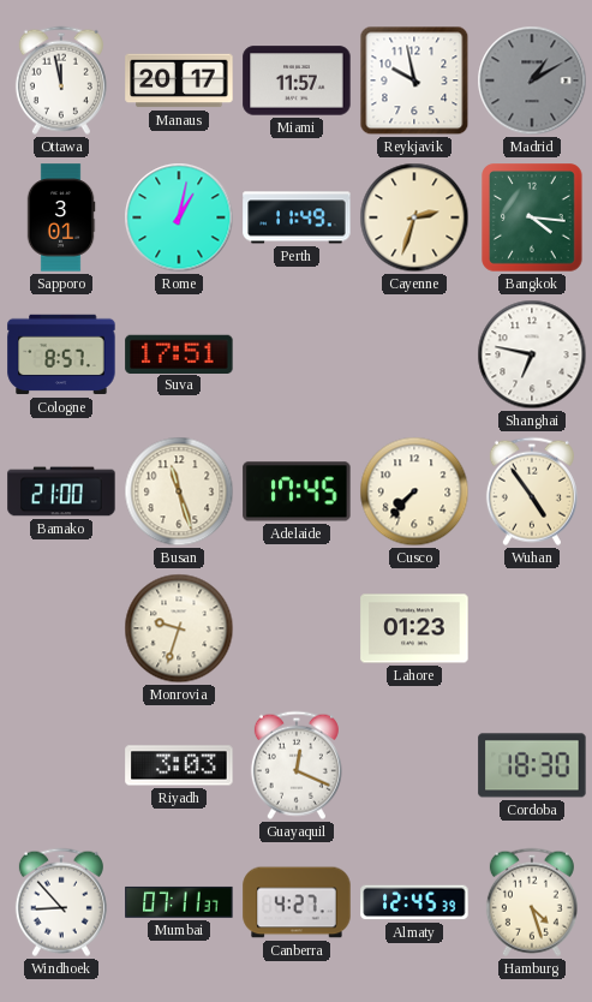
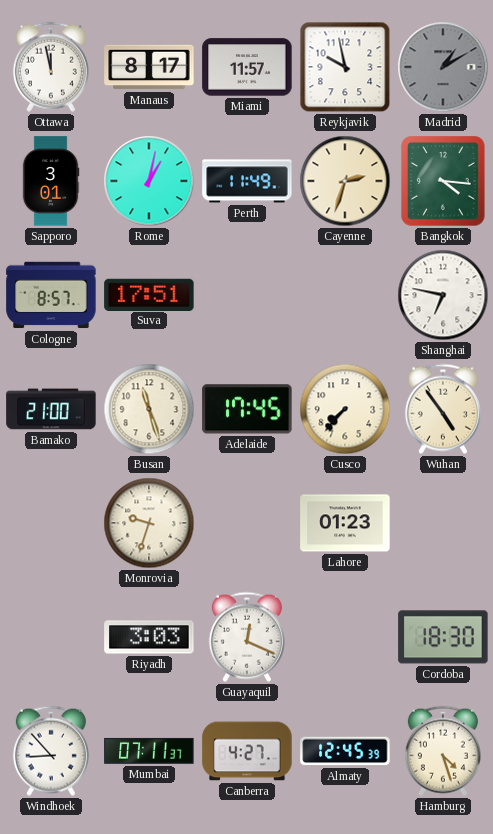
Manaus: 20:17 -> 8:17 (149, 67)
